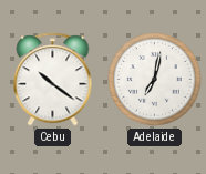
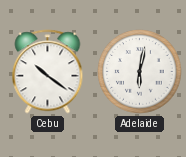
Adelaide: 7:02 -> 6:02 (140, 72)
